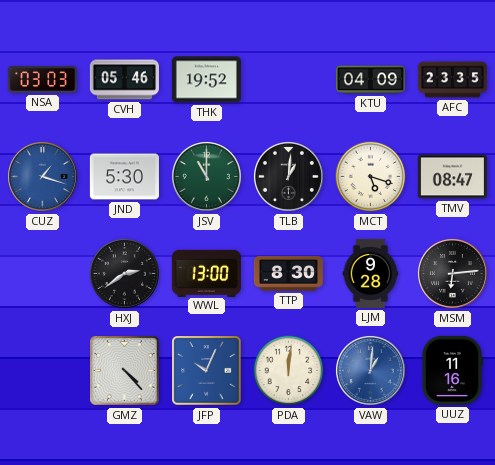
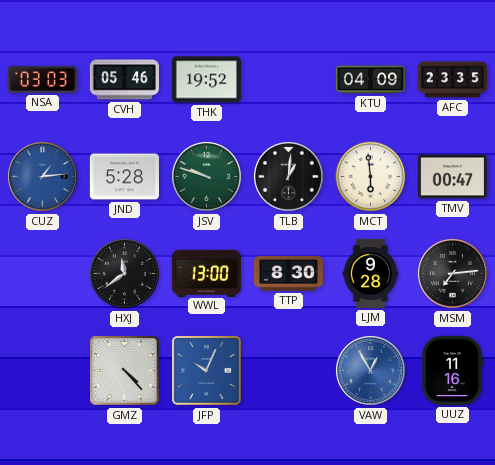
CUZ: 1:18 -> 1:14 (42, 176)
JND: 5:30 -> 5:28 (124, 177)
JSV: 11:00 -> 9:48 (206, 176)
MCT: 5:18 -> 5:59 (371, 177)
TMV: 08:47 -> 00:47 (452, 177)
HXJ: 2:39 -> 11:39 (124, 273)
MSM: 6:14 -> 7:14 (452, 273)
PDA: 12:01 -> none (289, 371)
VAW: 1:01 -> 12:55 (370, 370)
